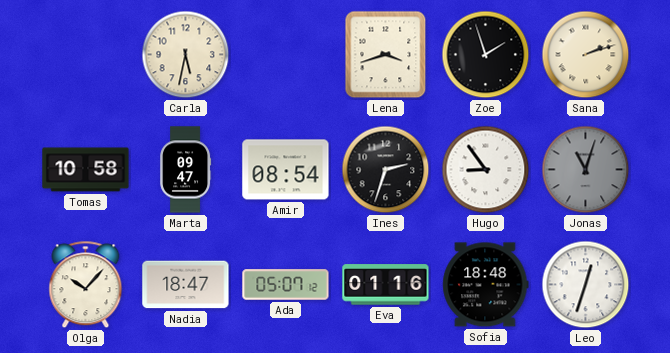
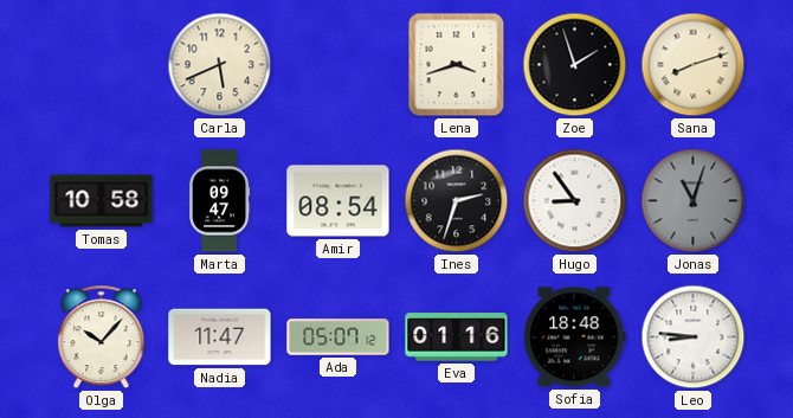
Carla: 5:32 -> 5:41 (220, 65)
Sana: 2:12 -> 8:12 (694, 65)
Nadia: 18:47 -> 11:47 (220, 337)
Leo: 12:33 -> 8:46 (694, 337)
